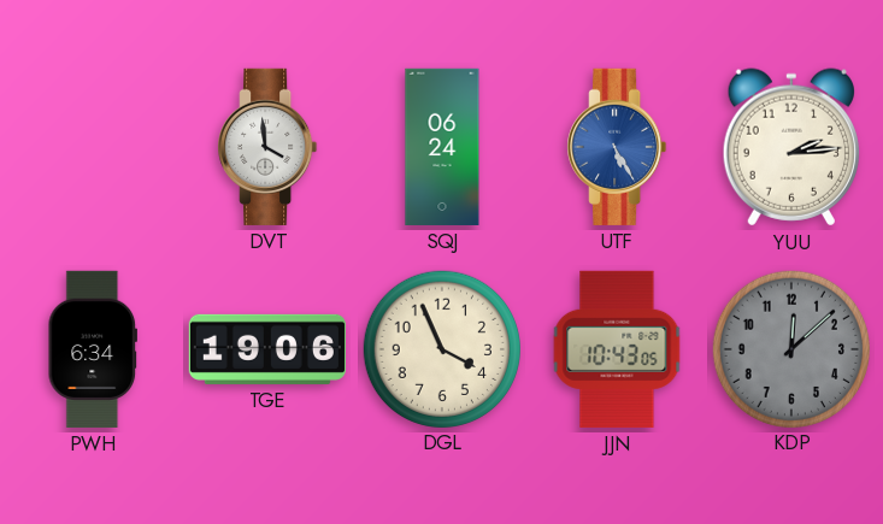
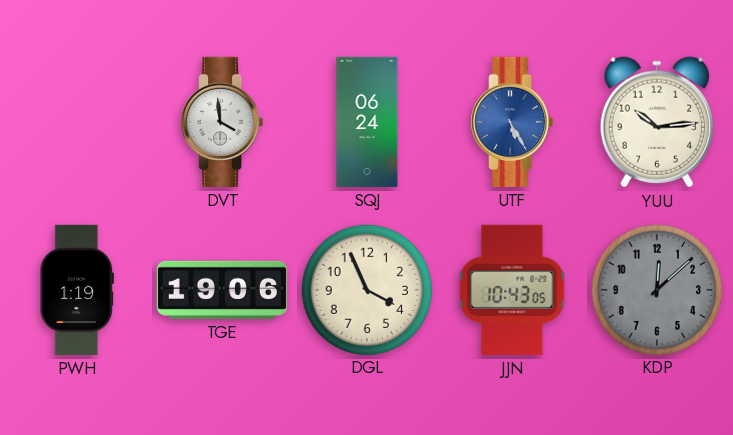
YUU: 2:14 -> 10:14 (657, 122)
PWH: 6:34 -> 1:19 (76, 290)
